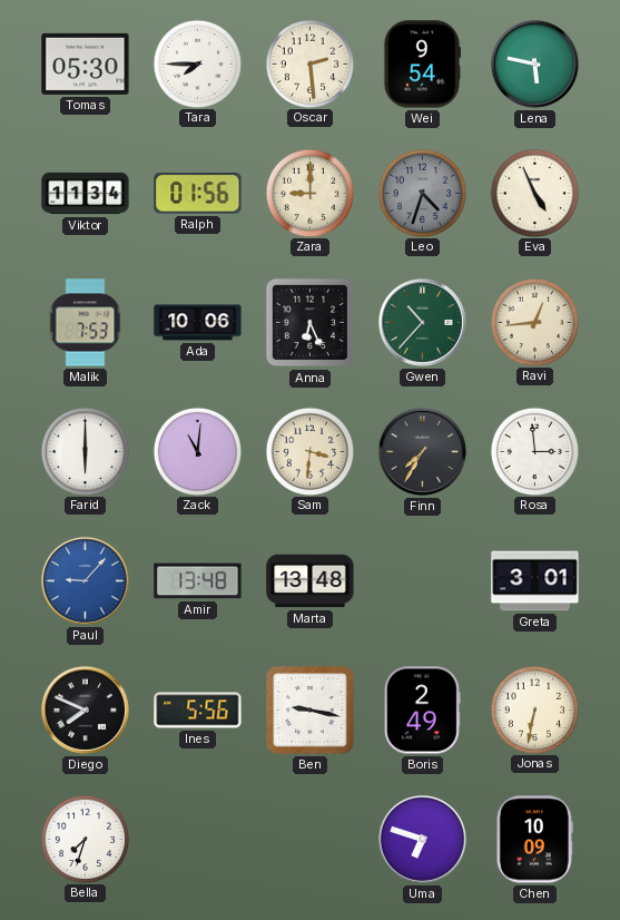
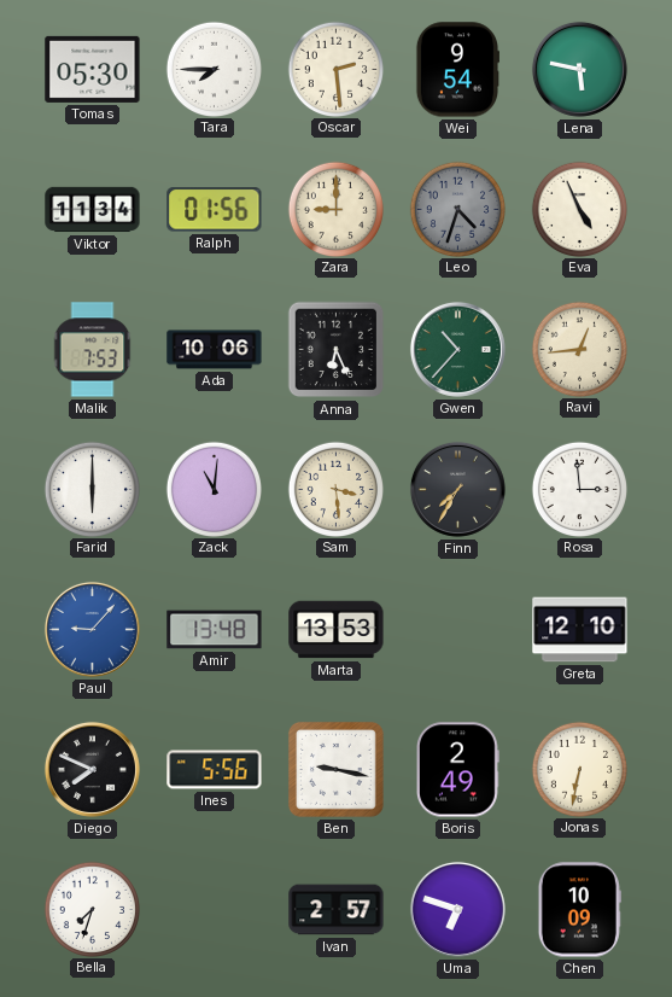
Sam: 3:31 -> 3:29 (335, 489)
Marta: 13:48 -> 13:53 (337, 630)
Greta: 3:01 -> 12:10 (580, 630)
Ivan: none -> 2:57 (337, 910)
